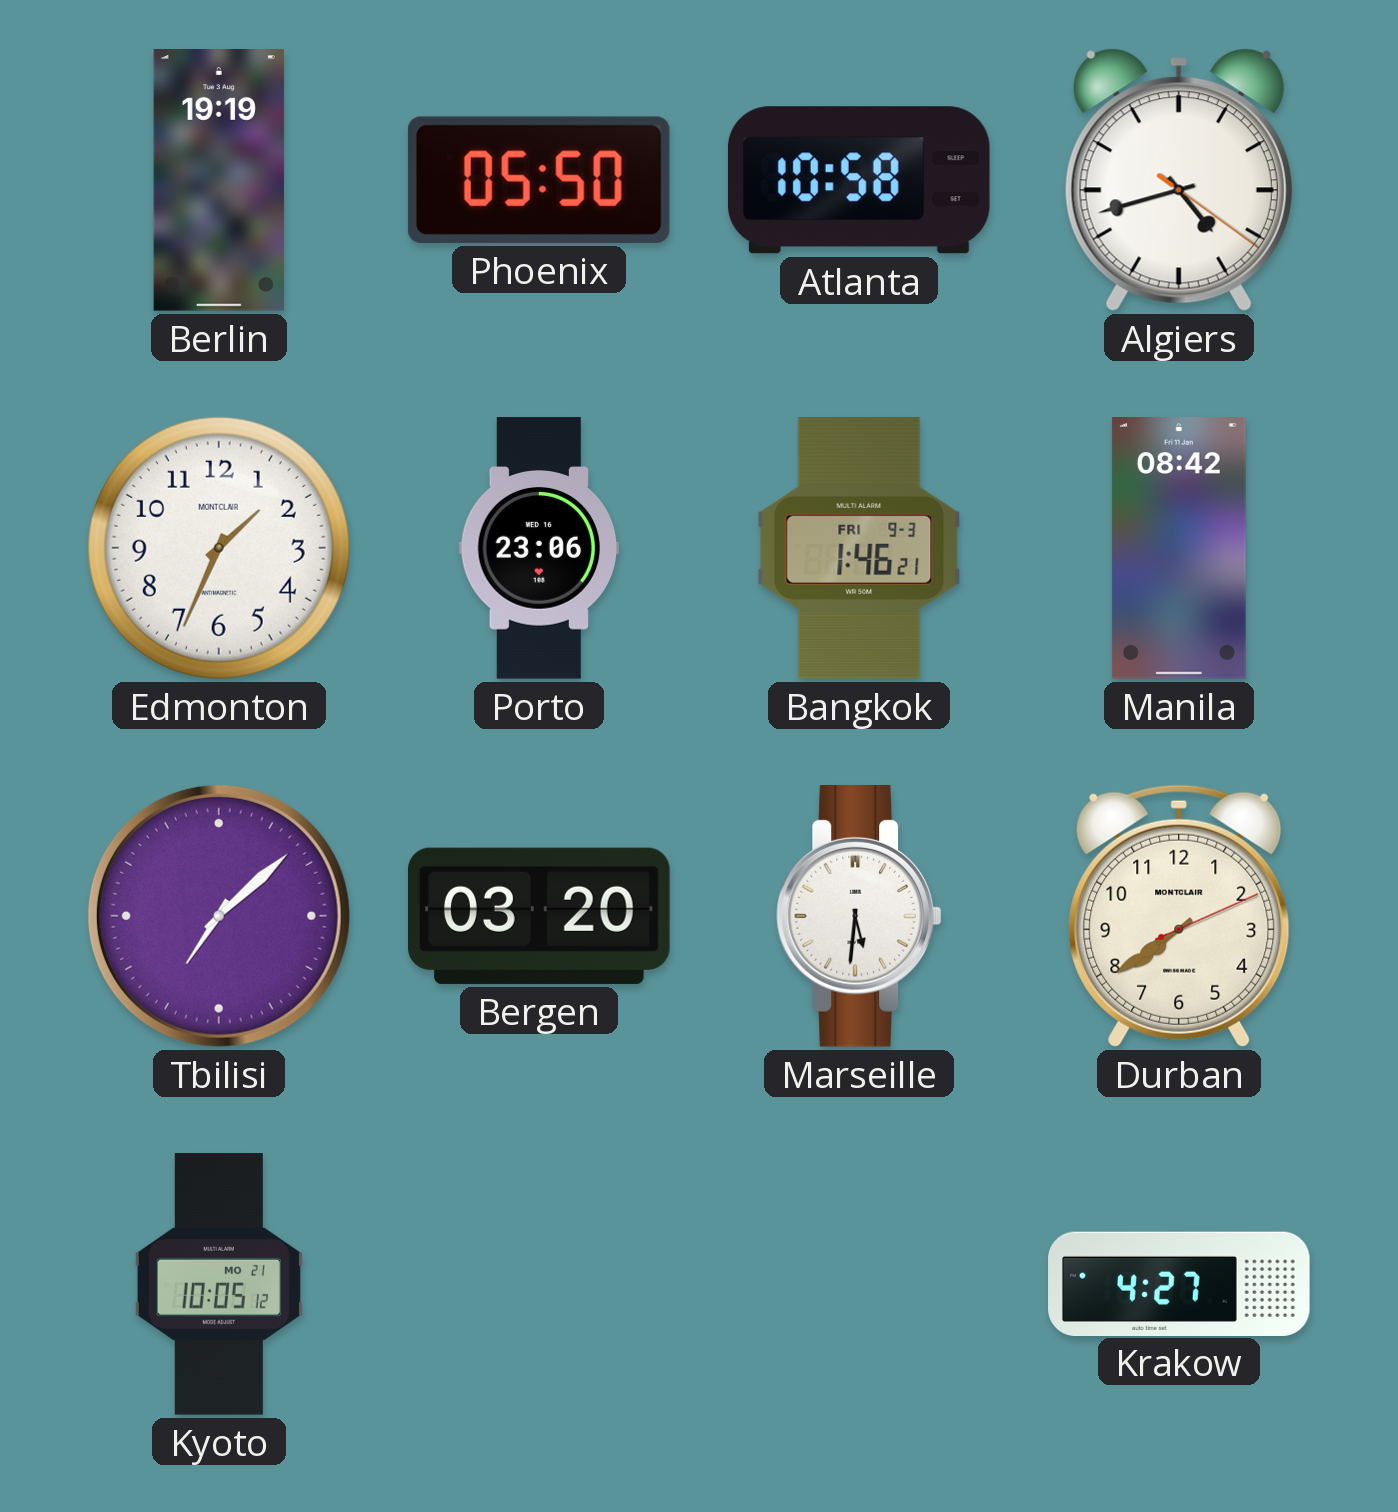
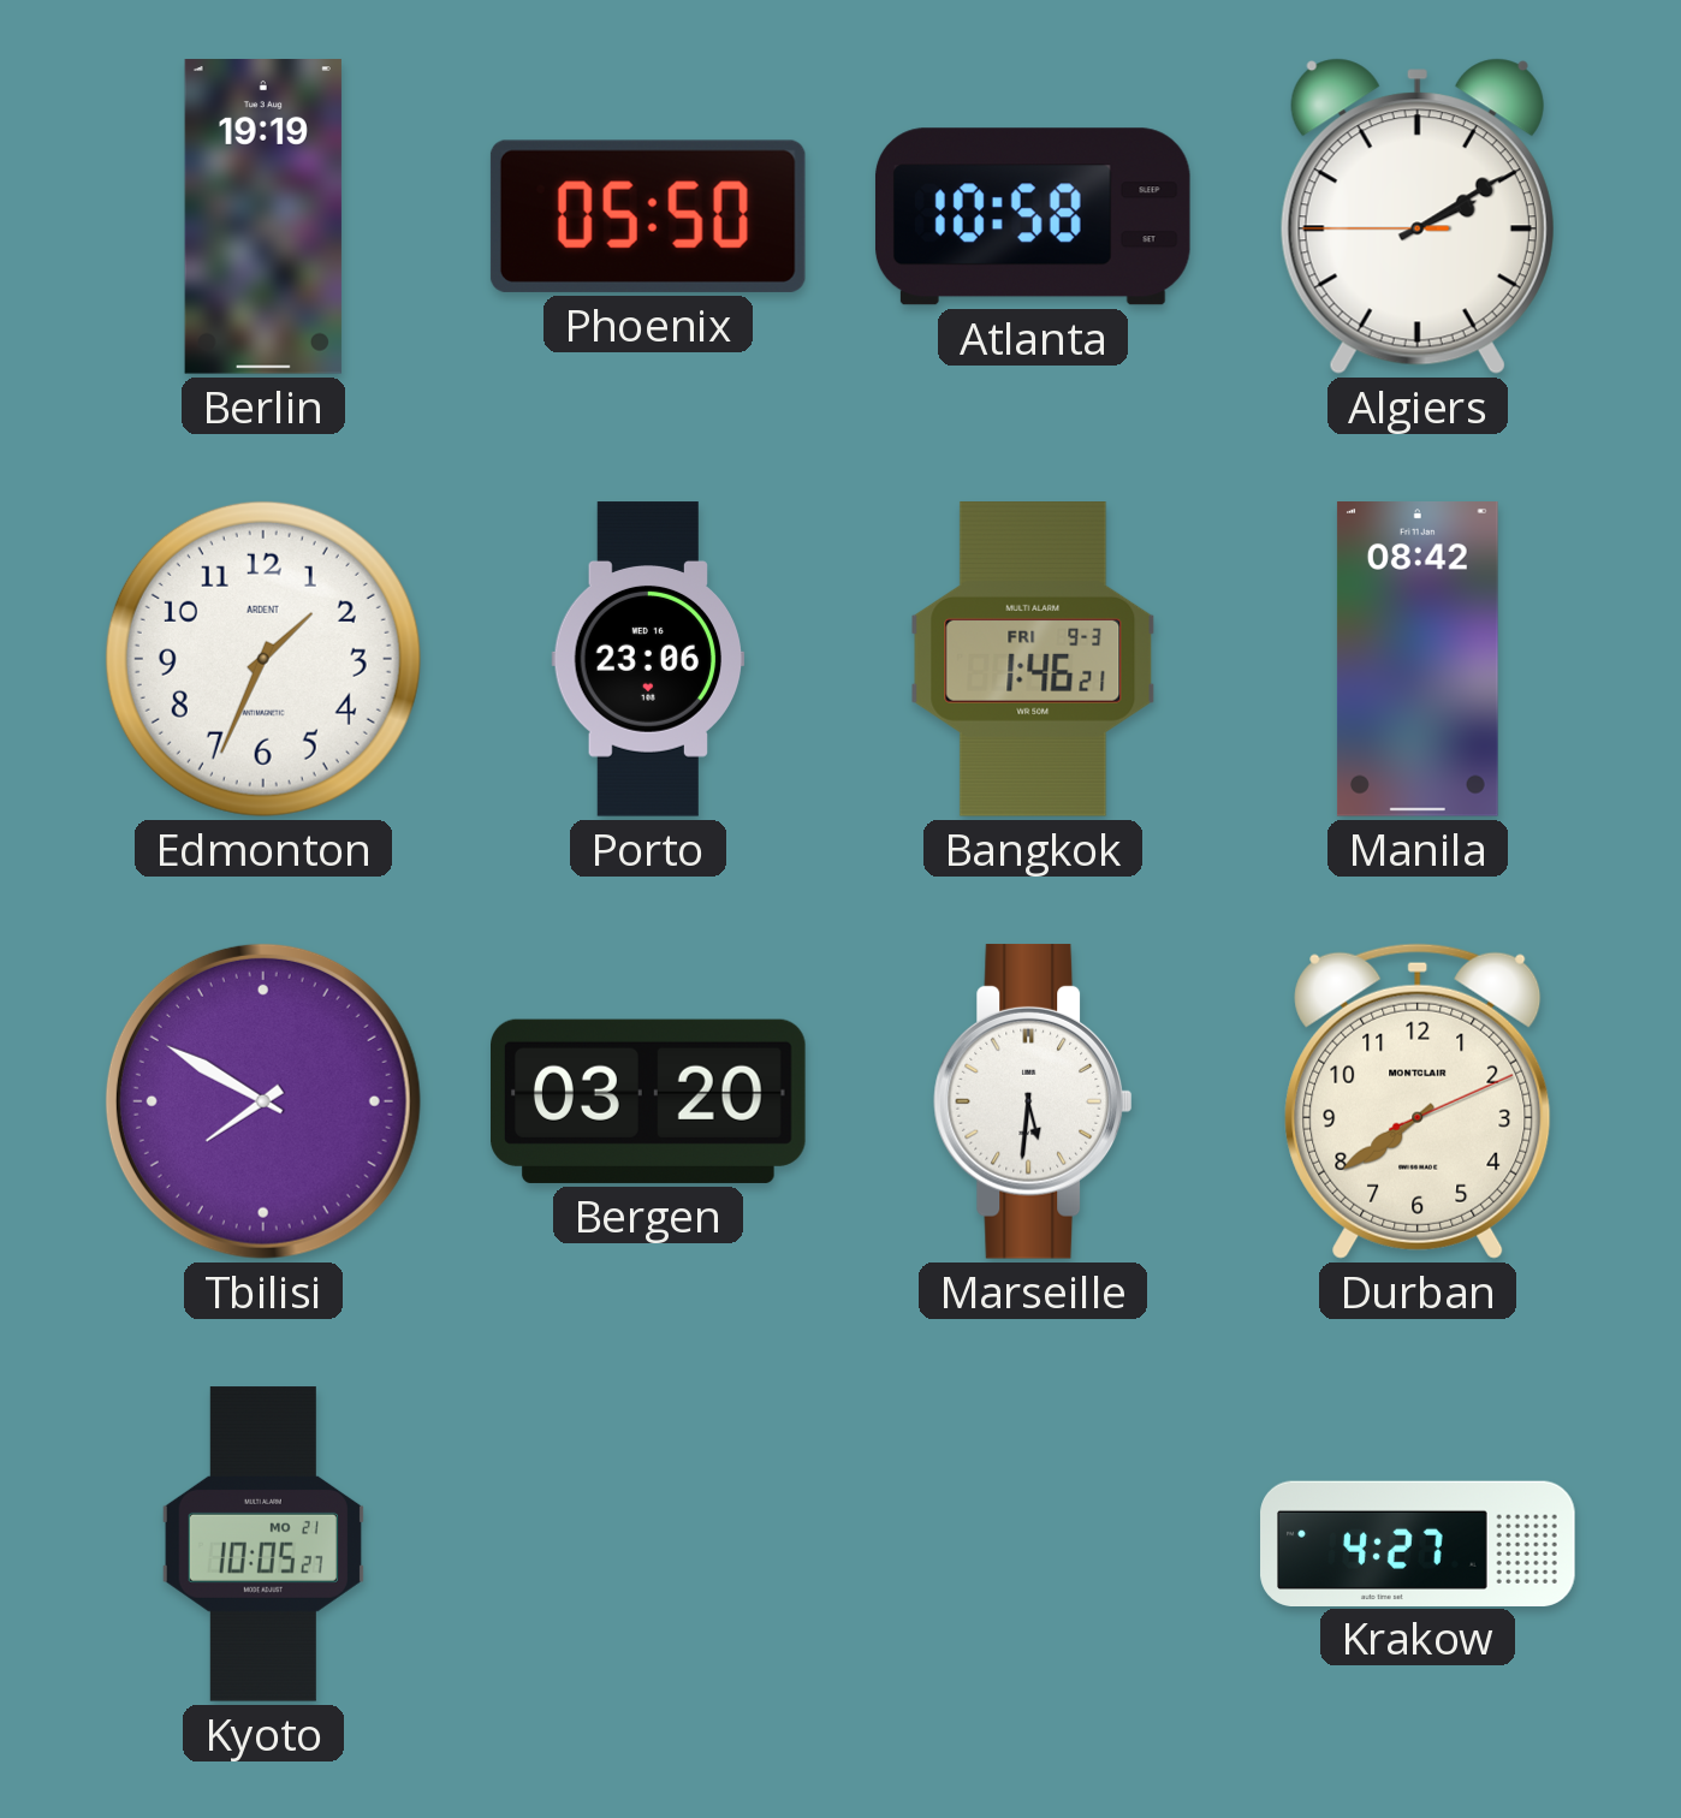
Algiers: 4:42 -> 2:09 (1418, 216)
Edmonton brand: MONTCLAIR -> ARDENT (263, 659)
Tbilisi: 7:08 -> 7:50 (263, 1101)
Kyoto: 10:05:12 -> 10:05:27 (263, 1544)
